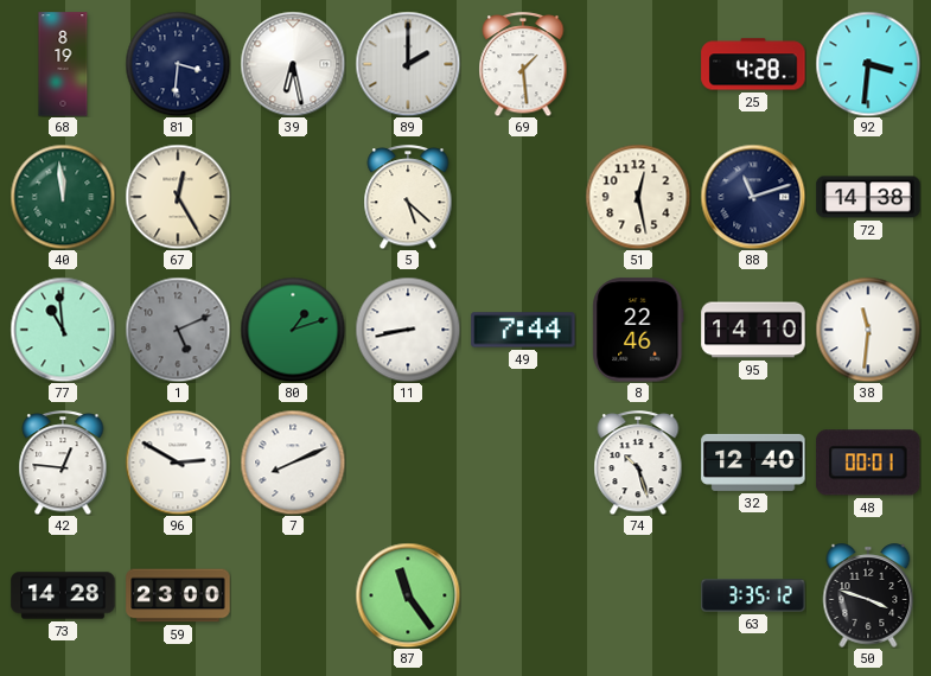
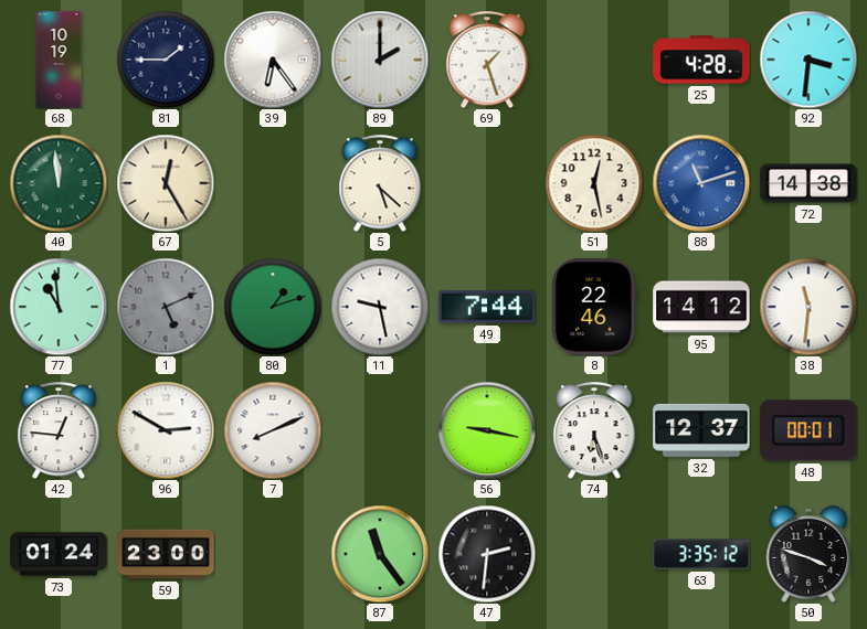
68: 8:19 -> 10:19 (59, 60)
81: 3:31 -> 1:45 (166, 60)
39: 6:28 -> 6:24 (273, 60)
69: 1:29 -> 1:27 (487, 60)
88 dial: navy -> blue (701, 183)
11: 8:43 -> 9:28 (380, 307)
95: 14:10 -> 14:12 (701, 307)
56: none -> 9:17 (487, 430)
74: 10:27 -> 6:27 (594, 430)
32: 12:40 -> 12:37 (701, 430)
73: 14:28 -> 01:24 (59, 554)
47: none -> 2:31 (487, 554)
